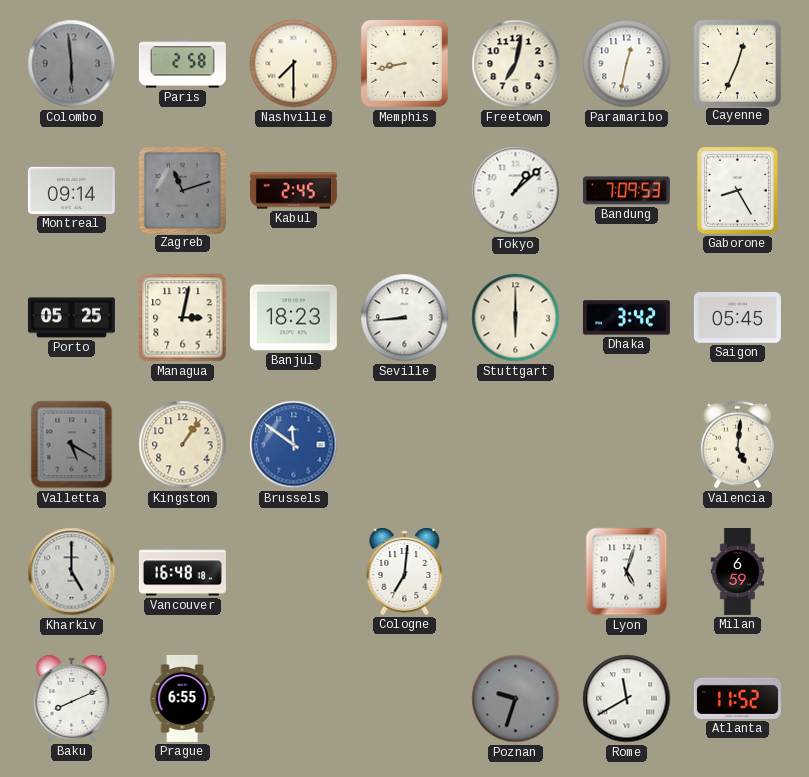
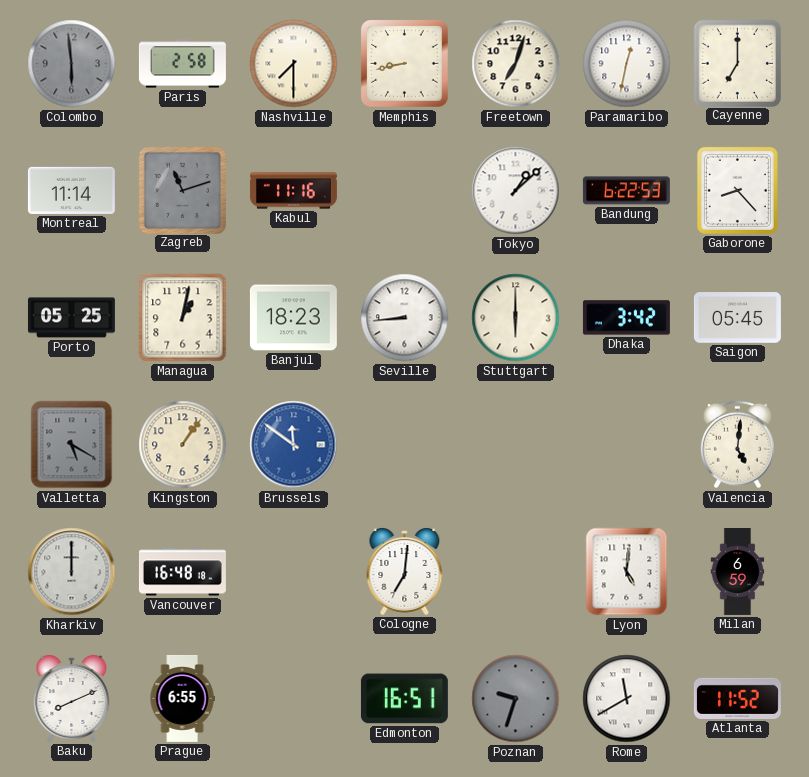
Freetown: 7:02 -> 7:03 (516, 64)
Cayenne: 12:34 -> 7:00 (737, 63)
Montreal: 09:14 -> 11:14 (71, 190)
Kabul: 2:45 -> 11:16 (293, 191)
Bandung: 7:09 -> 6:22 (626, 191)
Gaborone: 8:25 -> 8:23 (737, 190)
Managua: 3:02 -> 1:02 (183, 318)
Kharkiv: 5:00 -> 12:00 (72, 572)
Lyon: 5:03 -> 5:01 (627, 572)
Edmonton: none -> 16:51 (404, 699)
